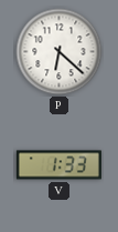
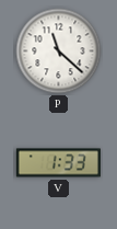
P: 6:22 -> 11:22 (59, 51)
